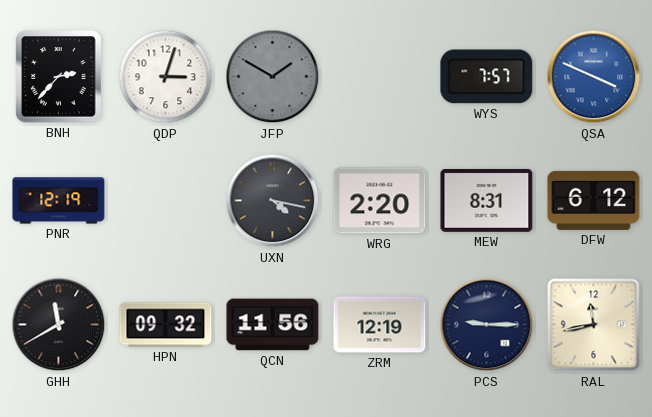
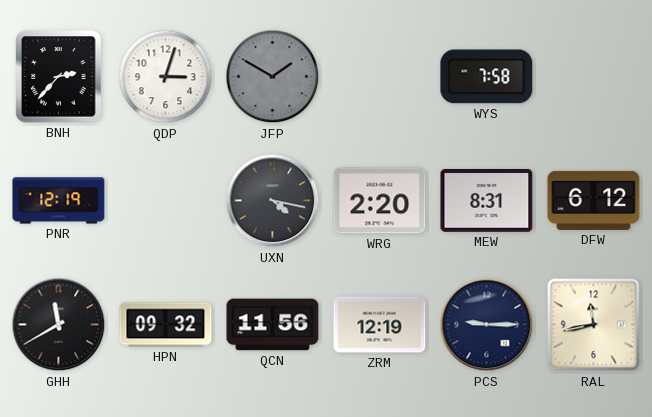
WYS: 7:57 -> 7:58 (487, 77)
QSA: 3:49 -> none (594, 77)
